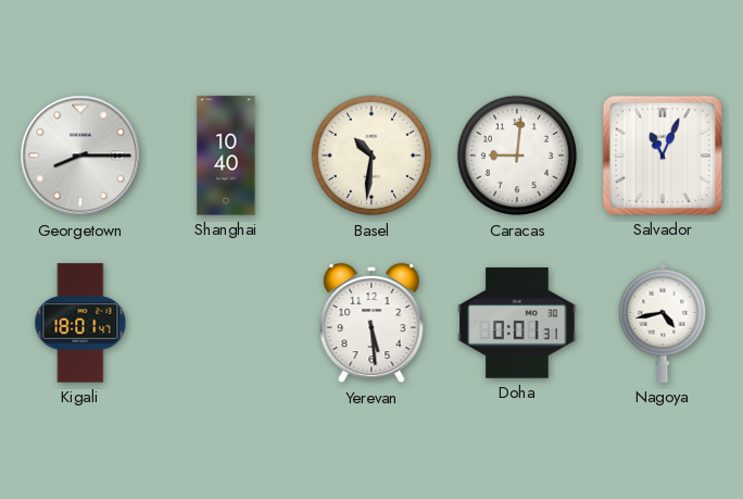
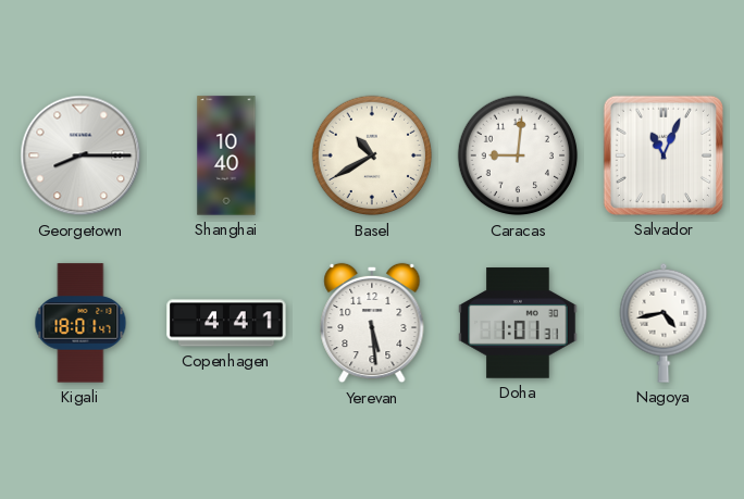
Basel: 10:31 -> 10:40 (372, 155)
Copenhagen: none -> 4:41 (226, 323)
Doha: 0:01 -> 1:01 (518, 323)
